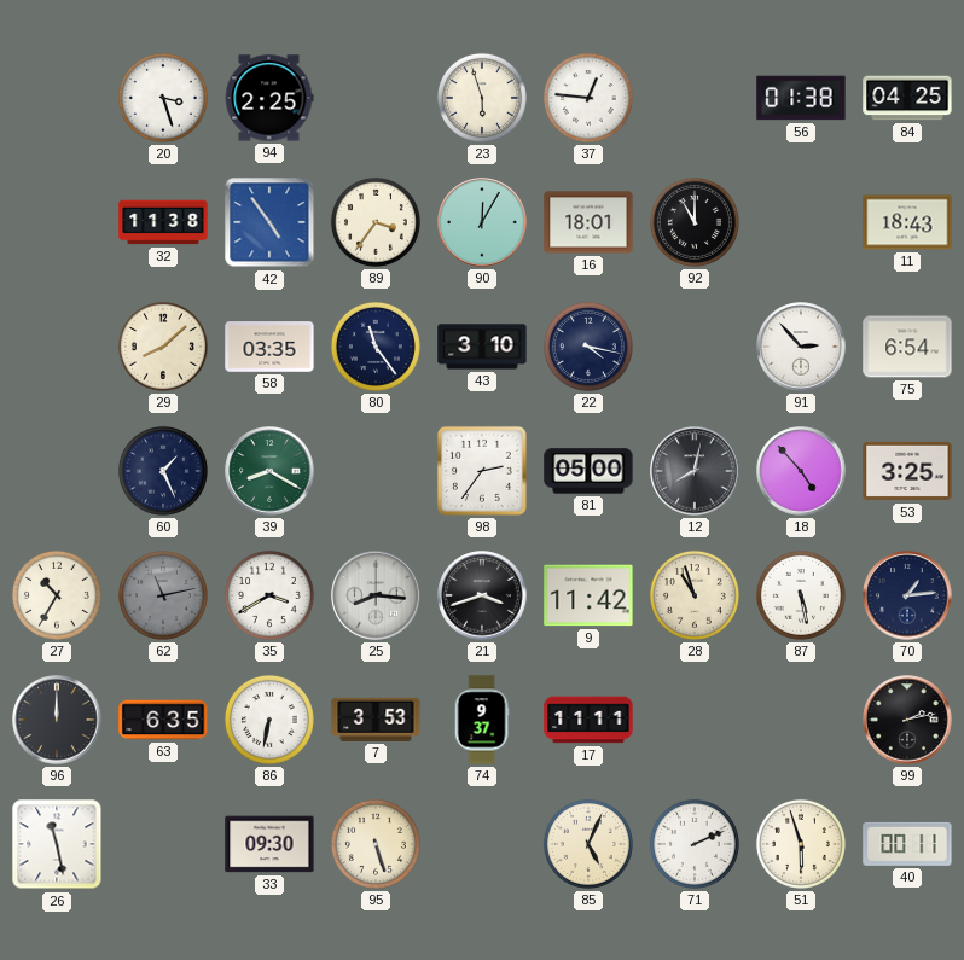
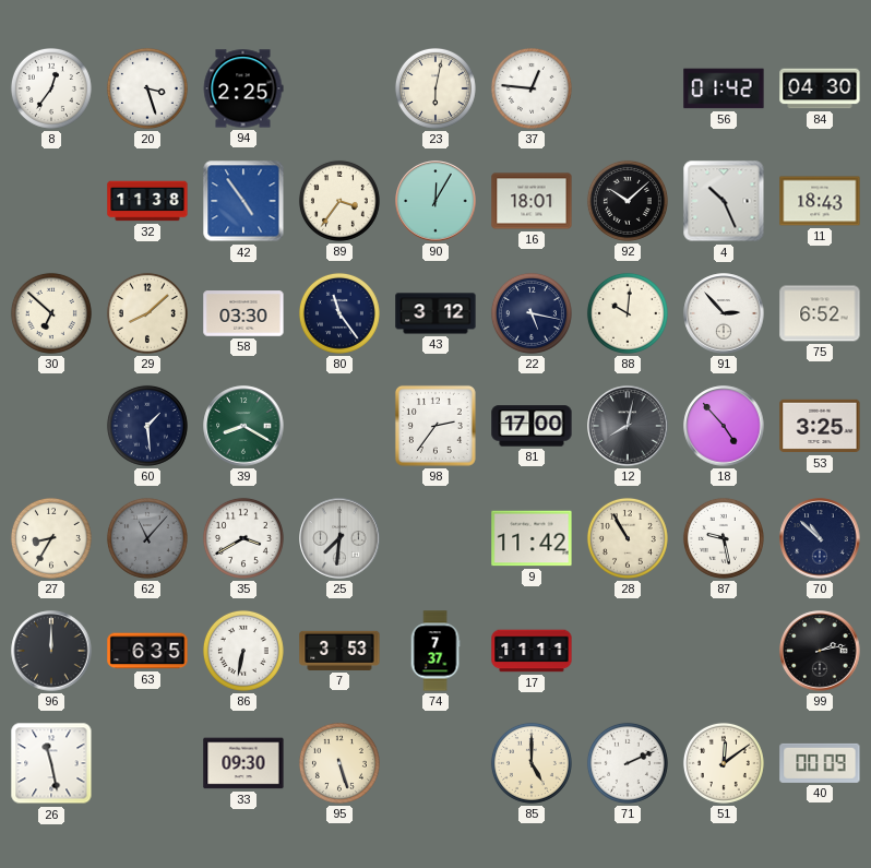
8: none -> 12:36 (51, 88)
23: 5:57 -> 6:02 (435, 88)
56: 01:38 -> 01:42 (724, 88)
84: 04:25 -> 04:30 (820, 88)
92: 11:00 -> 10:08 (628, 201)
4: none -> 10:26 (724, 201)
30: none -> 6:52 (51, 313)
58: 03:35 -> 03:30 (243, 313)
43: 3:10 -> 3:12 (435, 313)
22: 4:17 -> 5:17 (532, 313)
88: none -> 10:01 (628, 313)
75: 6:54 -> 6:52 (820, 313)
60: 1:26 -> 1:29 (147, 426)
81: 05:00 -> 17:00 (532, 426)
27: 10:35 -> 8:35 (51, 538)
62: 11:13 -> 11:07 (147, 538)
25: 8:16 -> 7:31 (339, 538)
21: 3:42 -> none (482, 595)
28: 10:57 -> 10:55 (628, 538)
87: 5:28 -> 9:28 (724, 538)
70: 1:14 -> 10:52 (820, 538)
74: 9:37 -> 7:37 (435, 651)
85: 5:04 -> 5:00 (532, 763)
51: 5:57 -> 12:09 (724, 763)
40: 00:11 -> 00:09 (820, 763)
